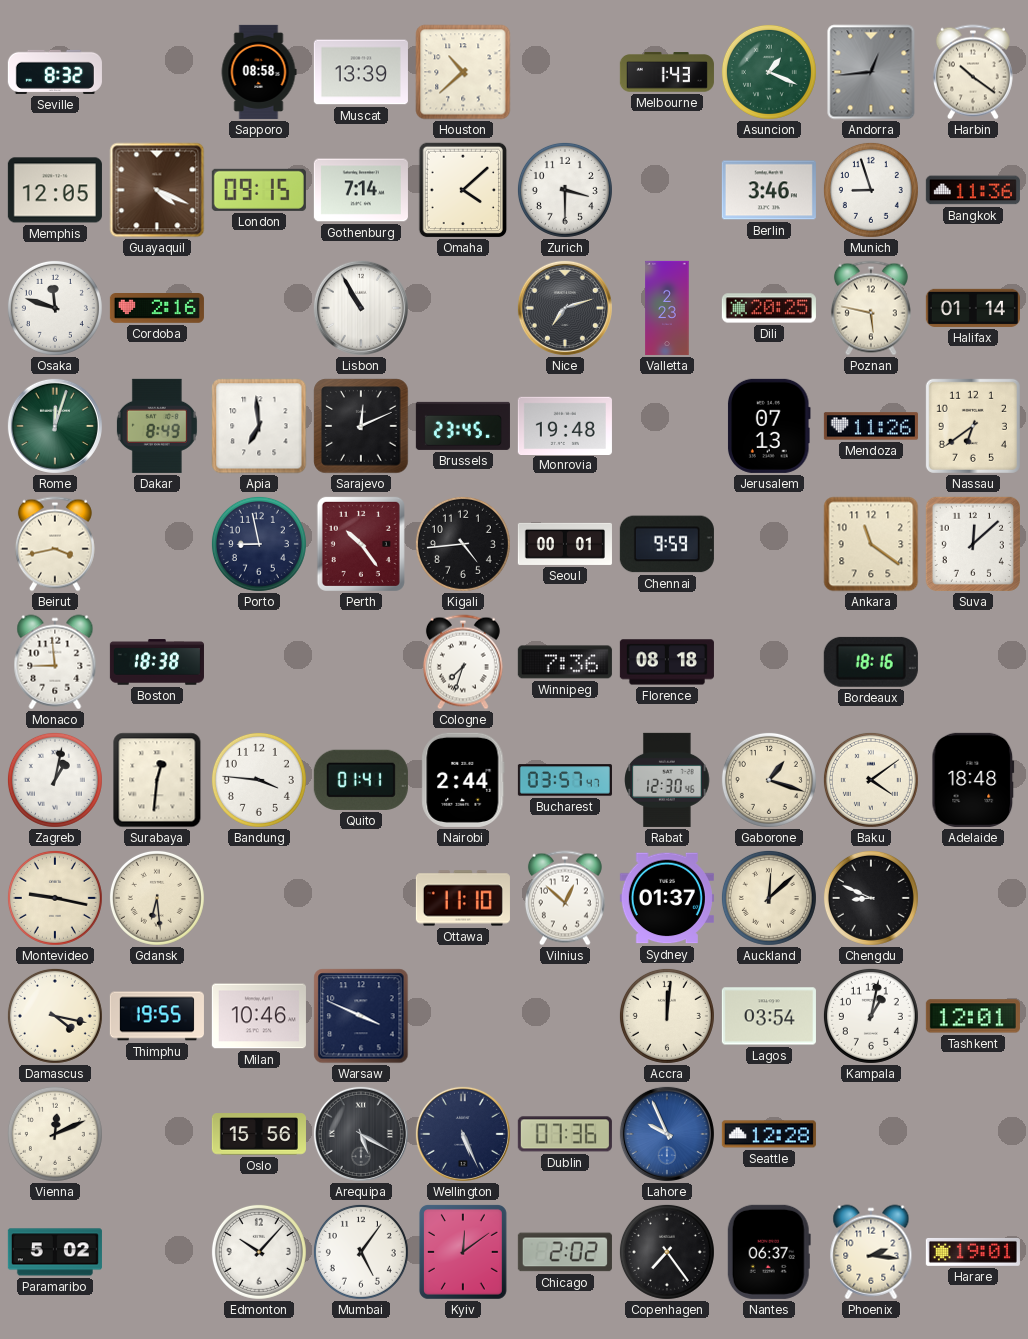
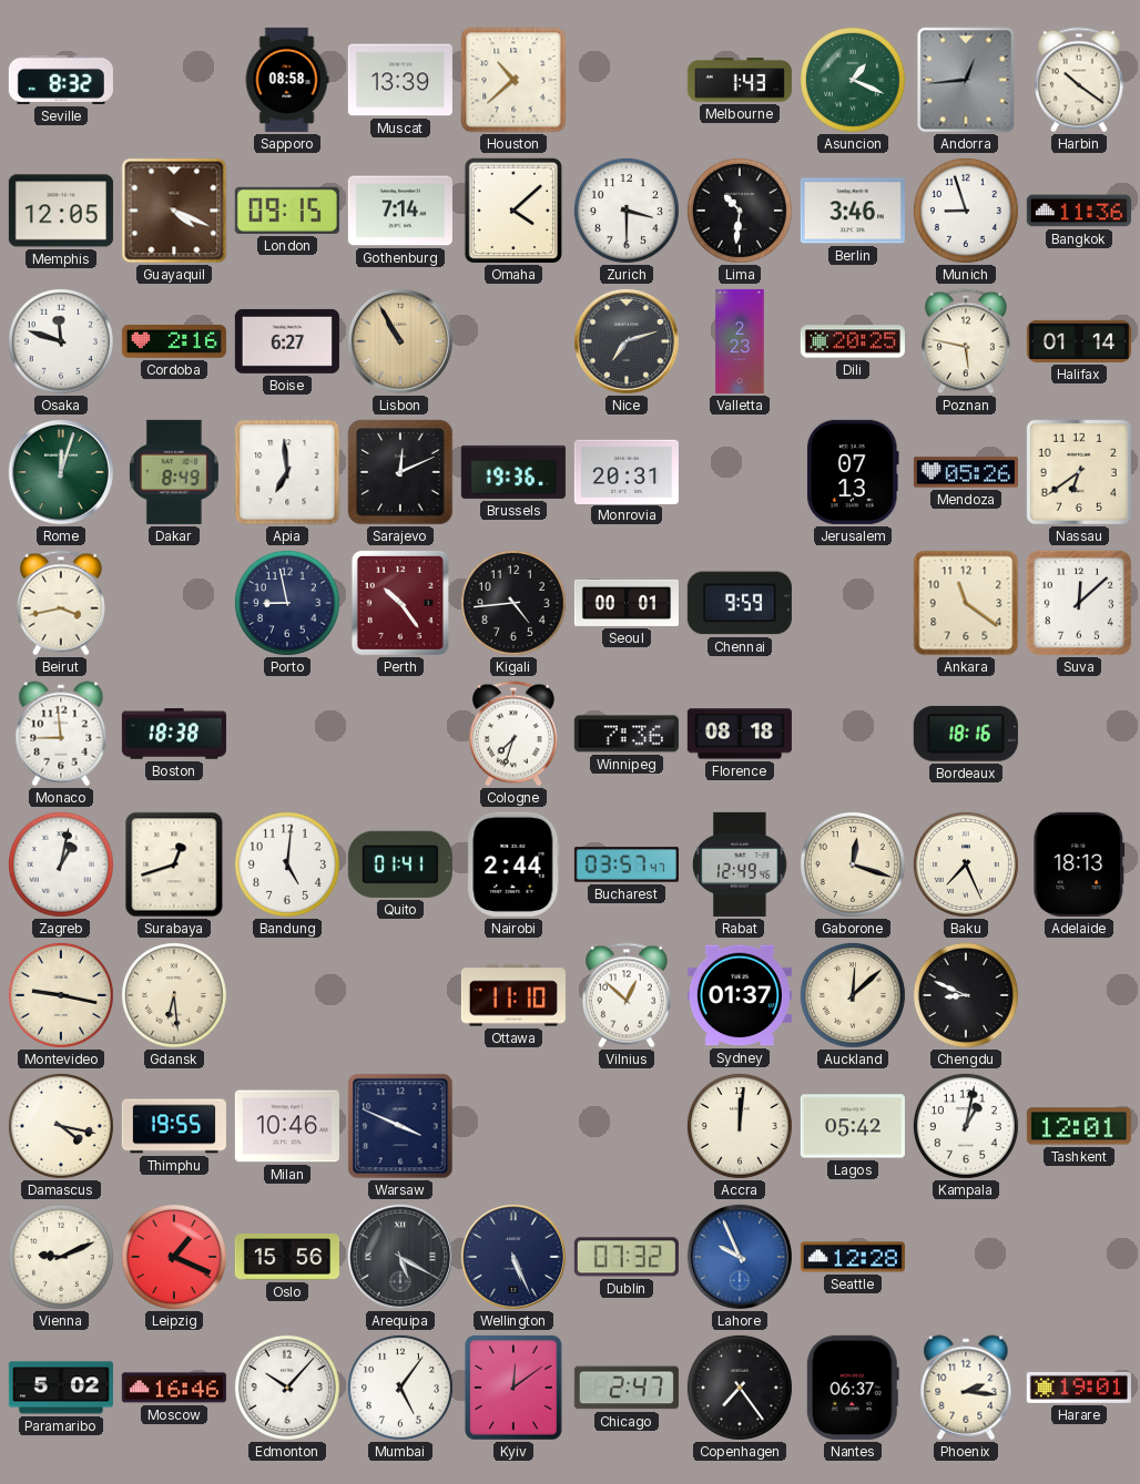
Lima: none -> 10:31 (740, 211)
Boise: none -> 6:27 (287, 341)
Lisbon dial: white -> champagne (400, 341)
Brussels: 23:45 -> 19:36 (513, 472)
Monrovia: 19:48 -> 20:31 (627, 471)
Mendoza: 11:26 -> 05:26 (966, 472)
Surabaya: 12:31 -> 12:42 (174, 864)
Bandung: 3:46 -> 5:01 (287, 864)
Rabat: 12:30 -> 12:49 (740, 864)
Gaborone: 1:18 -> 12:18 (853, 864)
Baku: 4:09 -> 7:26 (966, 864)
Adelaide: 18:48 -> 18:13 (1079, 864)
Lagos: 03:54 -> 05:42 (853, 1126)
Vienna: 12:11 -> 9:11 (61, 1257)
Leipzig: none -> 1:19 (174, 1257)
Dublin: 07:36 -> 07:32 (627, 1257)
Moscow: none -> 16:46 (174, 1388)
Chicago: 2:02 -> 2:47 (627, 1388)
